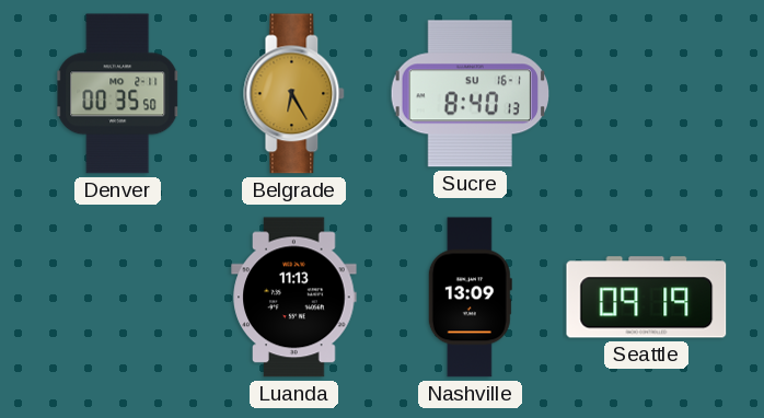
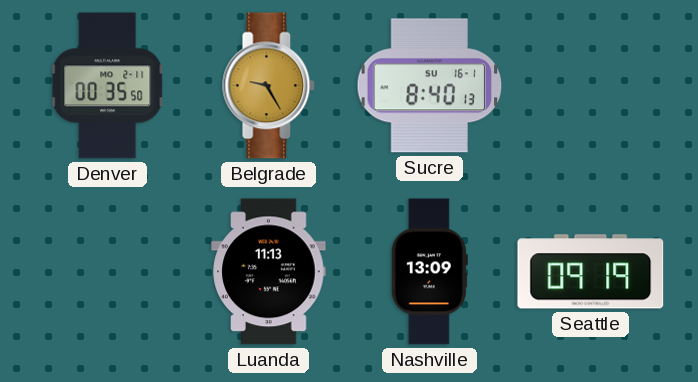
Belgrade: 6:25 -> 9:25 (269, 86)
